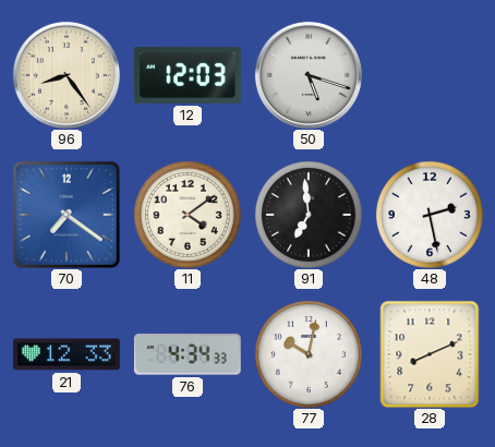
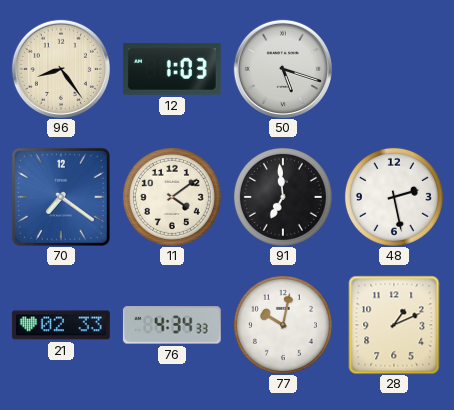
12: 12:03 -> 1:03 (172, 69)
21: 12:33 -> 02:33 (61, 325)
28: 8:11 -> 1:11 (394, 325)
